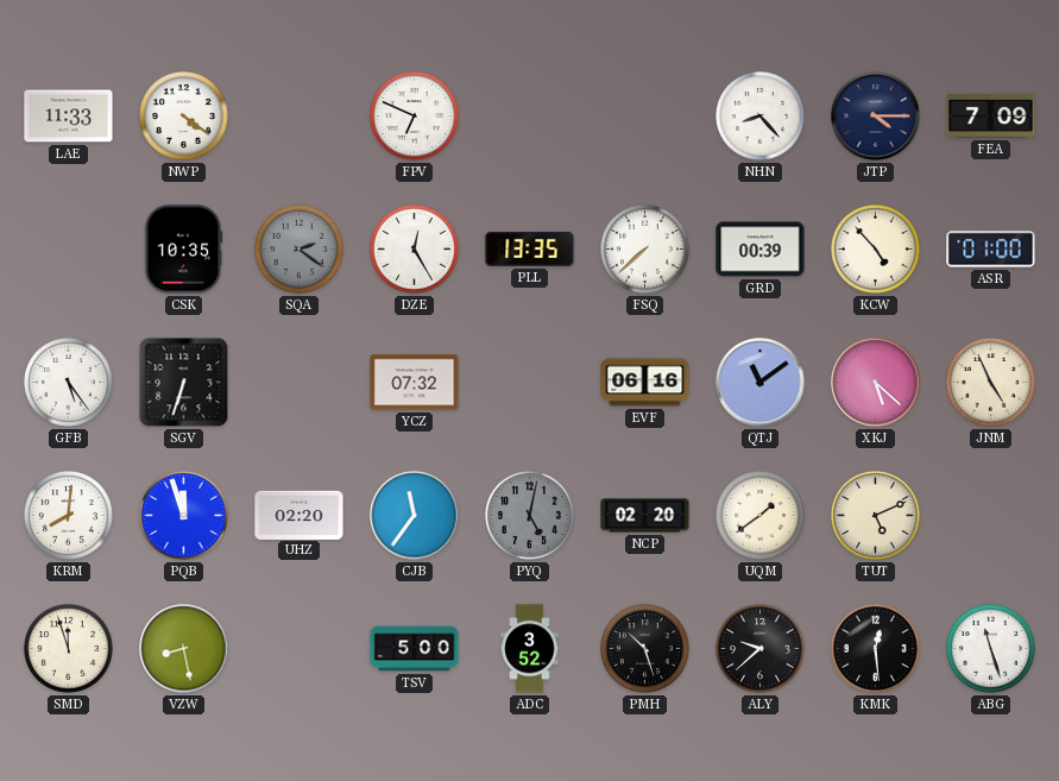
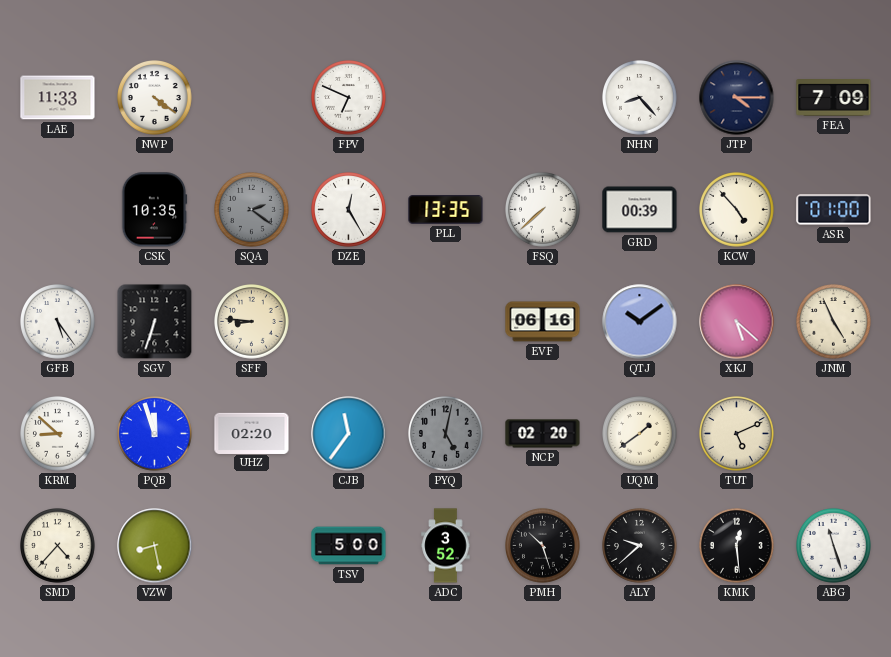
SFF: none -> 8:46 (252, 322)
YCZ: 07:32 -> none (415, 383)
QTJ: 11:09 -> 10:09 (640, 322)
KRM: 8:01 -> 8:52 (58, 434)
SMD: 11:57 -> 4:37 (58, 546)
